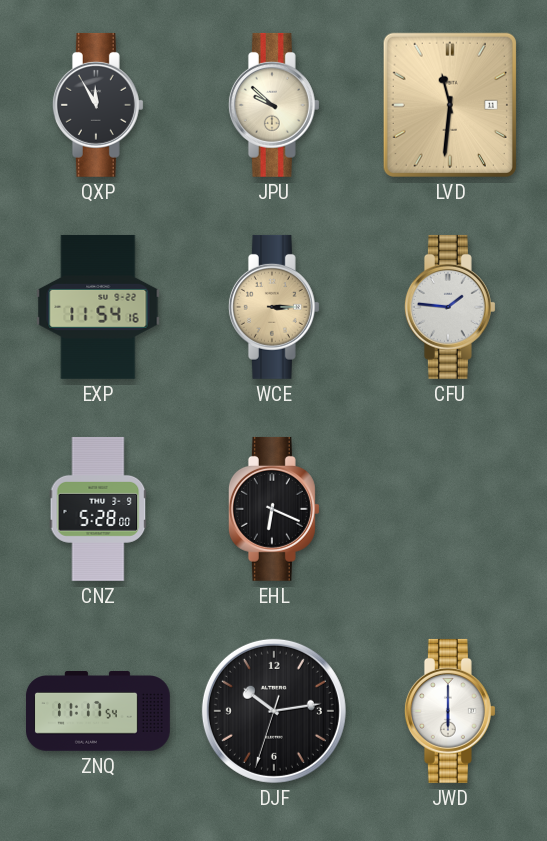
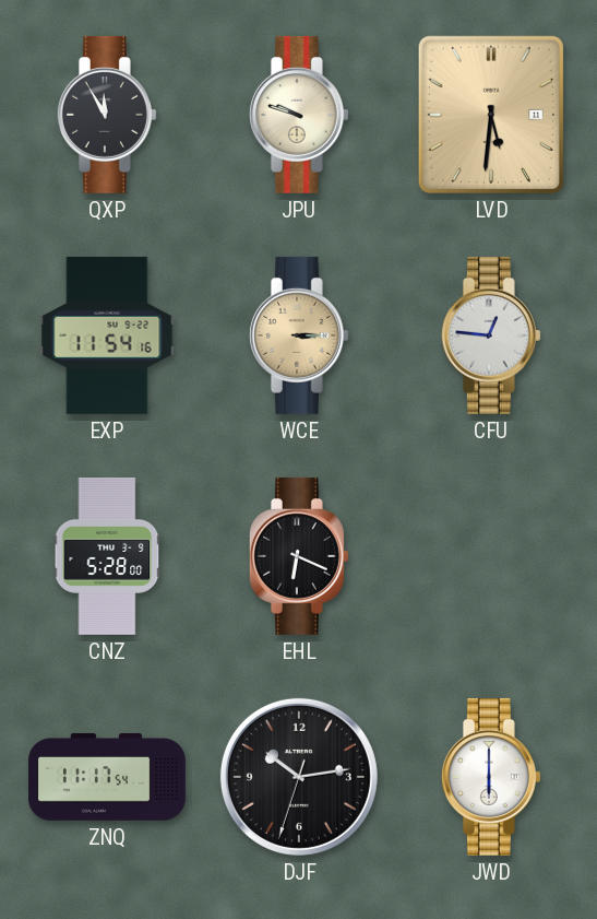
JPU: 9:52 -> 9:48 (299, 115)
LVD: 11:31 -> 5:31 (491, 115)
CFU: 1:46 -> 12:46 (491, 335)
